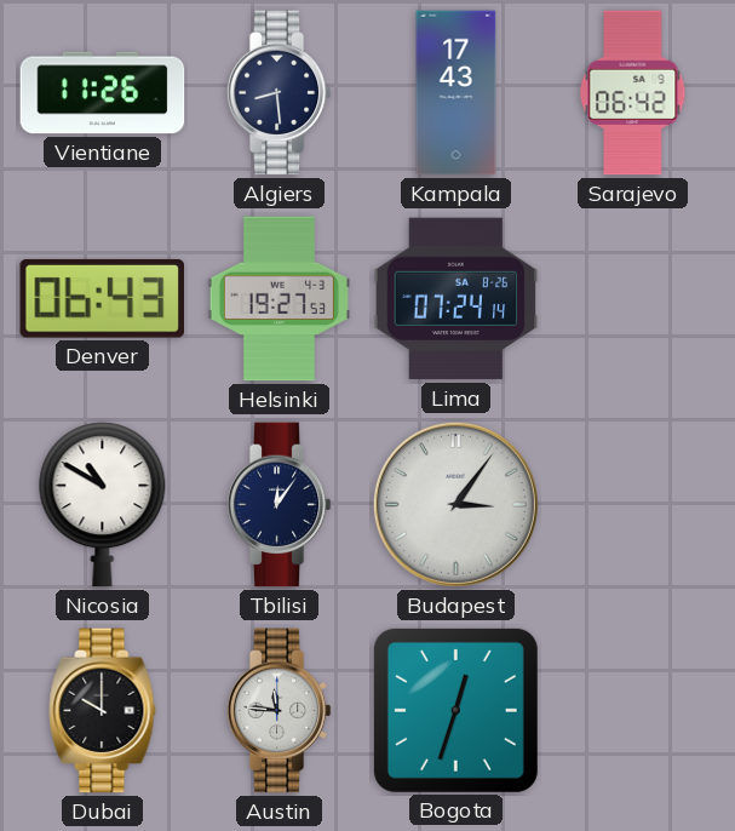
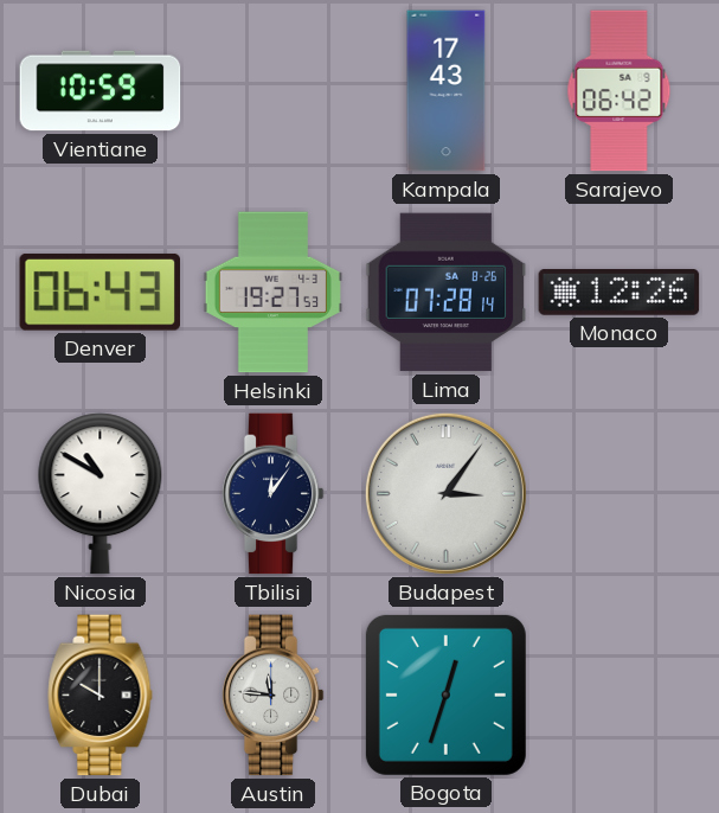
Vientiane: 11:26 -> 10:59 (101, 91)
Algiers: 8:29 -> none (279, 93)
Lima: 07:24 -> 07:28 (447, 293)
Monaco: none -> 12:26 (620, 293)
